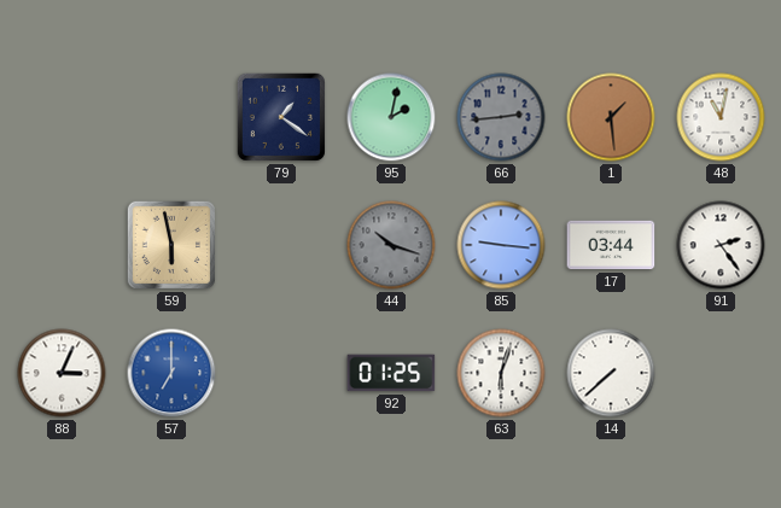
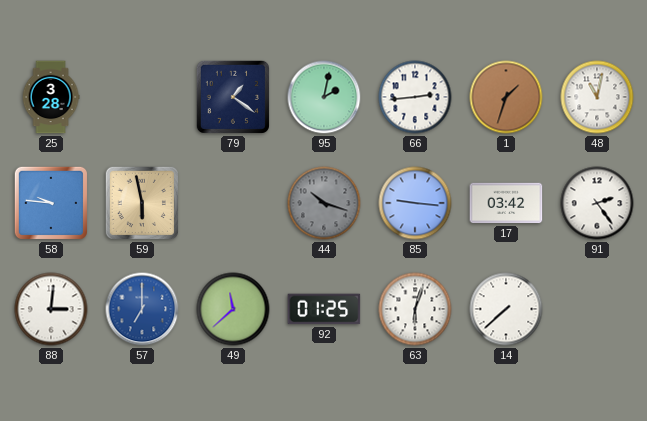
25: none -> 3:28 (51, 97)
66 dial: grey -> white (415, 97)
1: 1:29 -> 1:33 (506, 97)
58: none -> 9:46 (51, 203)
17: 03:44 -> 03:42 (506, 203)
88: 3:04 -> 3:01 (51, 309)
49: none -> 11:38 (233, 309)
